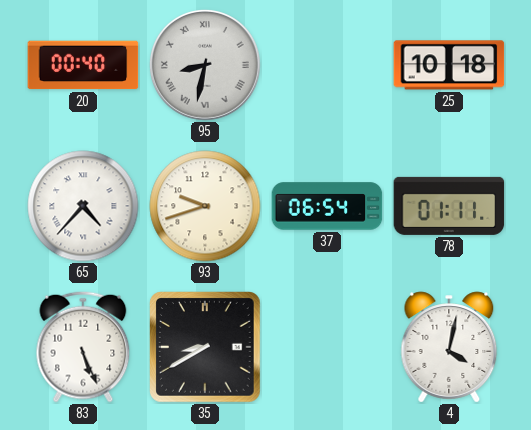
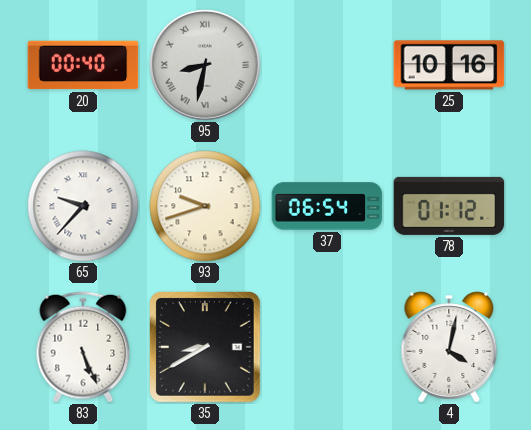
25: 10:18 -> 10:16 (449, 65)
65: 4:37 -> 9:37 (83, 206)
78: 01:11 -> 01:12 (449, 206)
